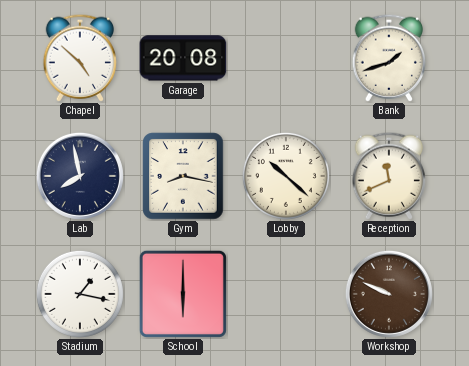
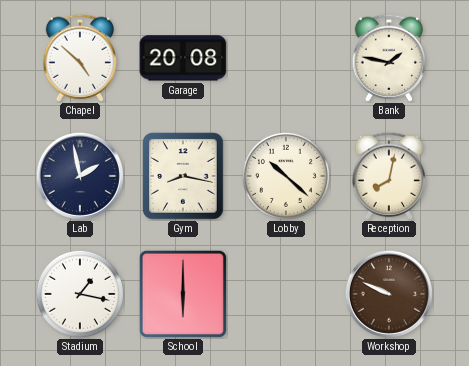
Bank: 1:42 -> 1:47 (388, 58)
Lab: 7:58 -> 1:58 (80, 176)
Reception: 11:41 -> 8:02 (388, 176)
